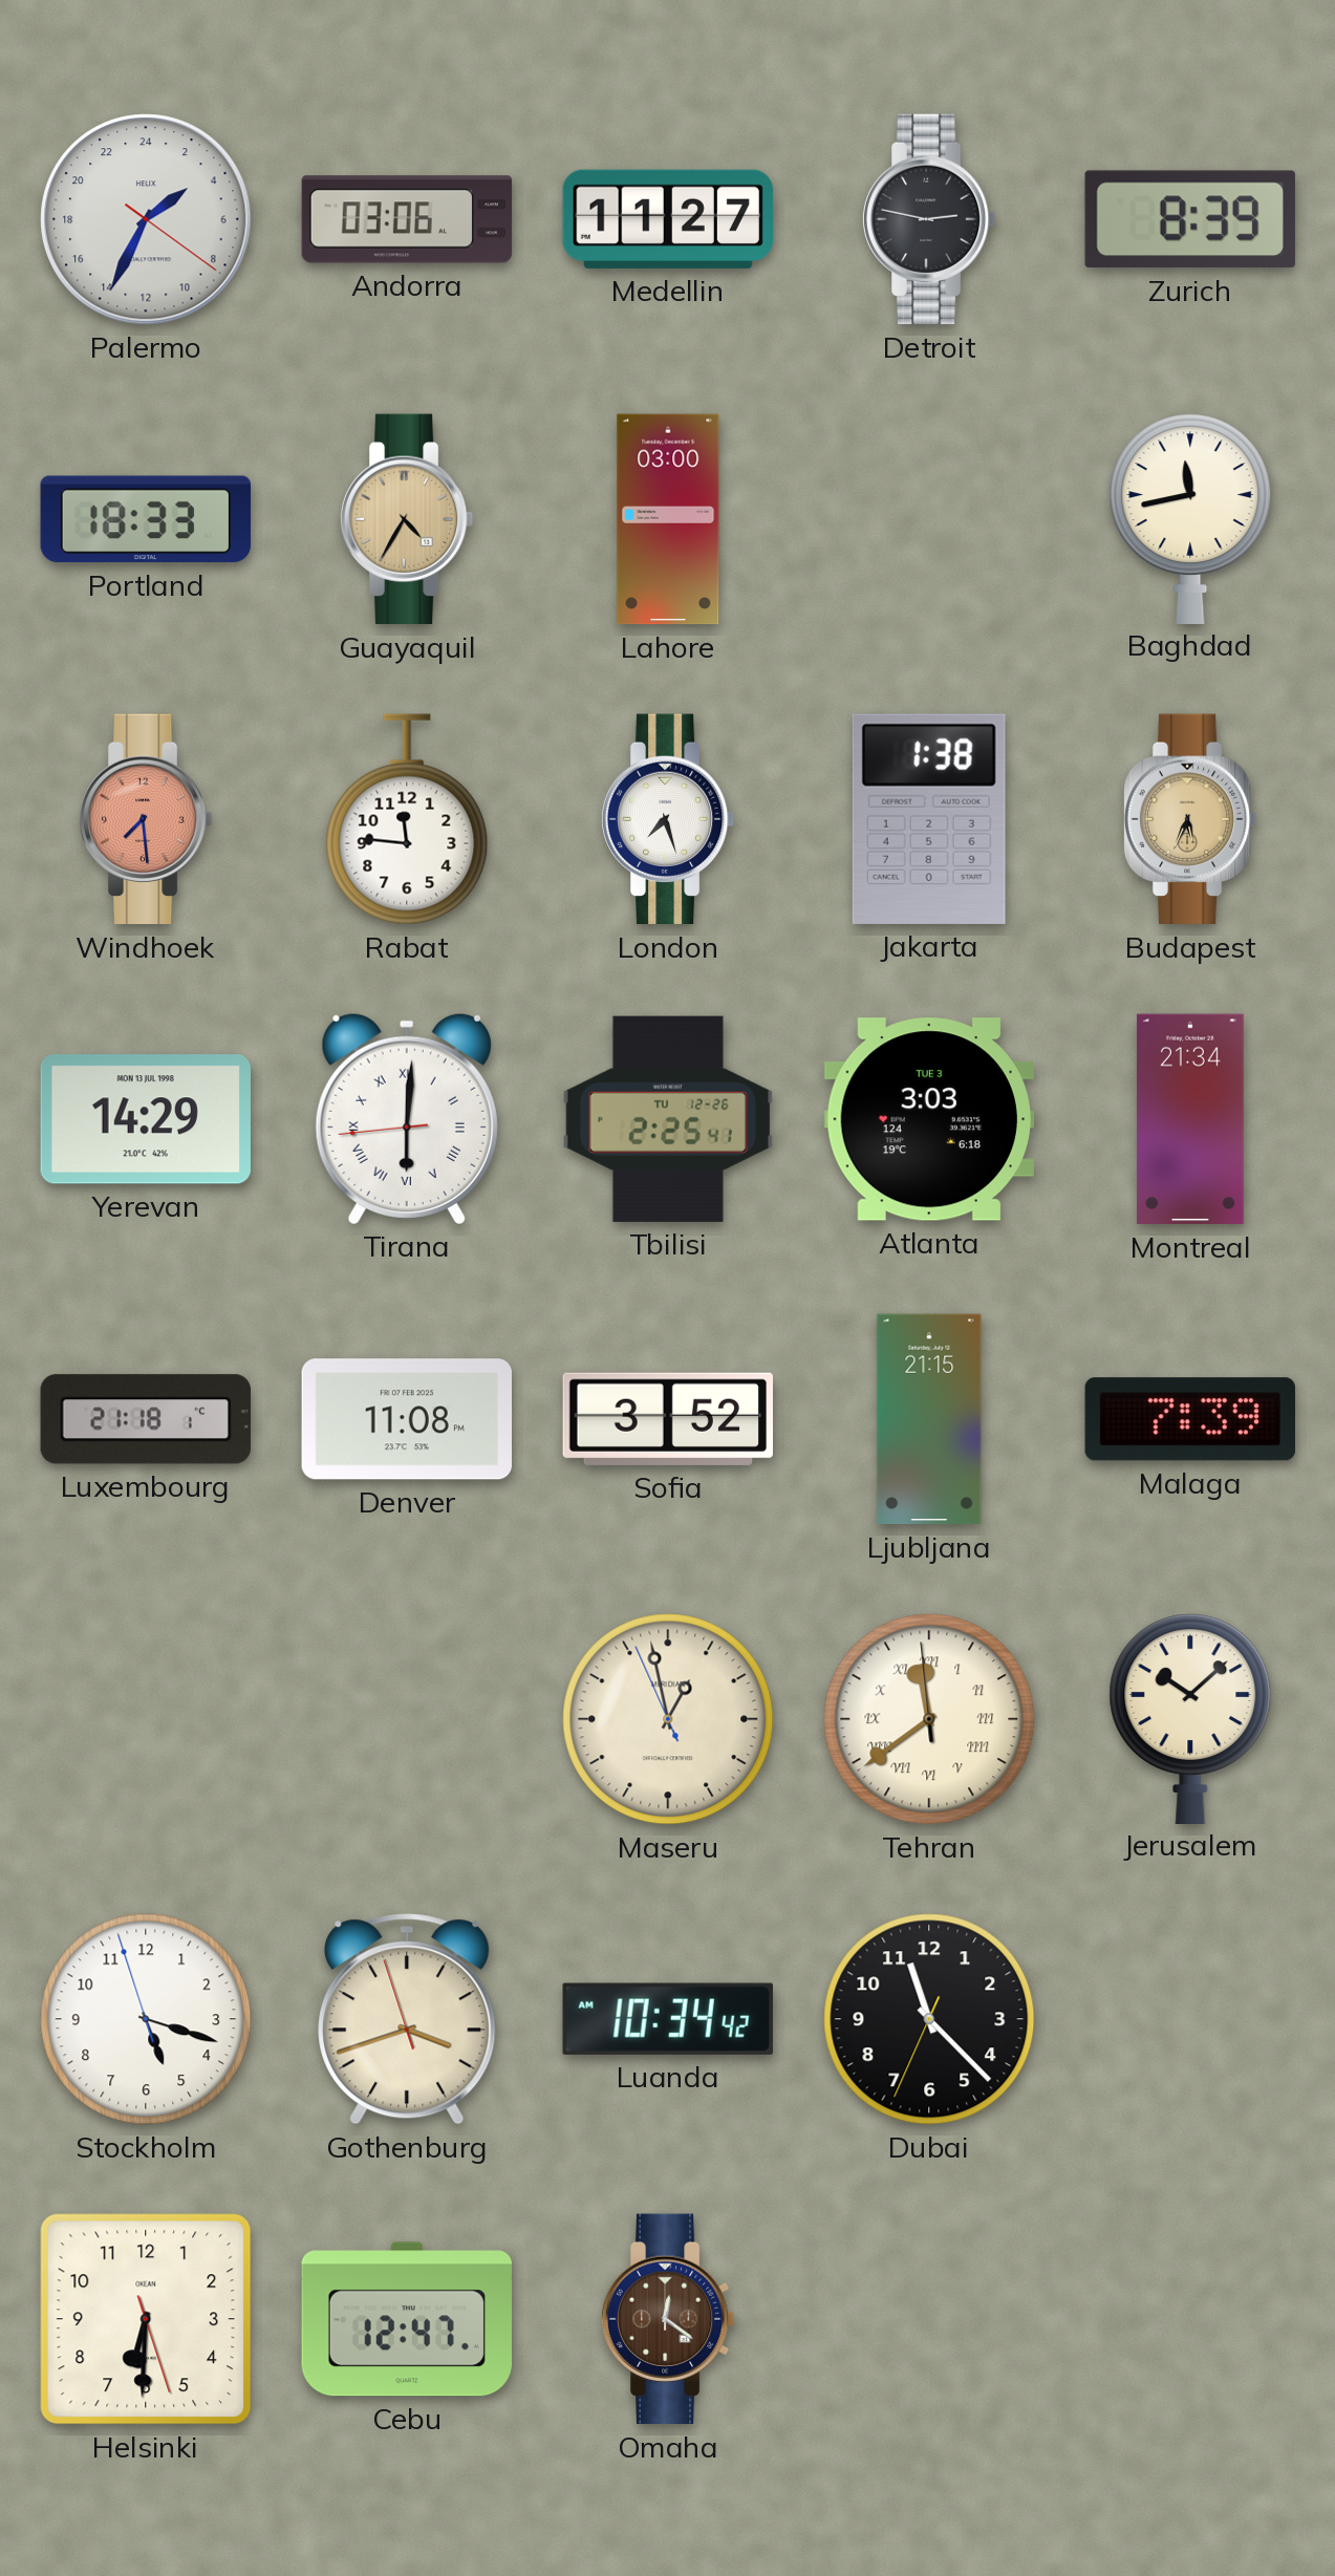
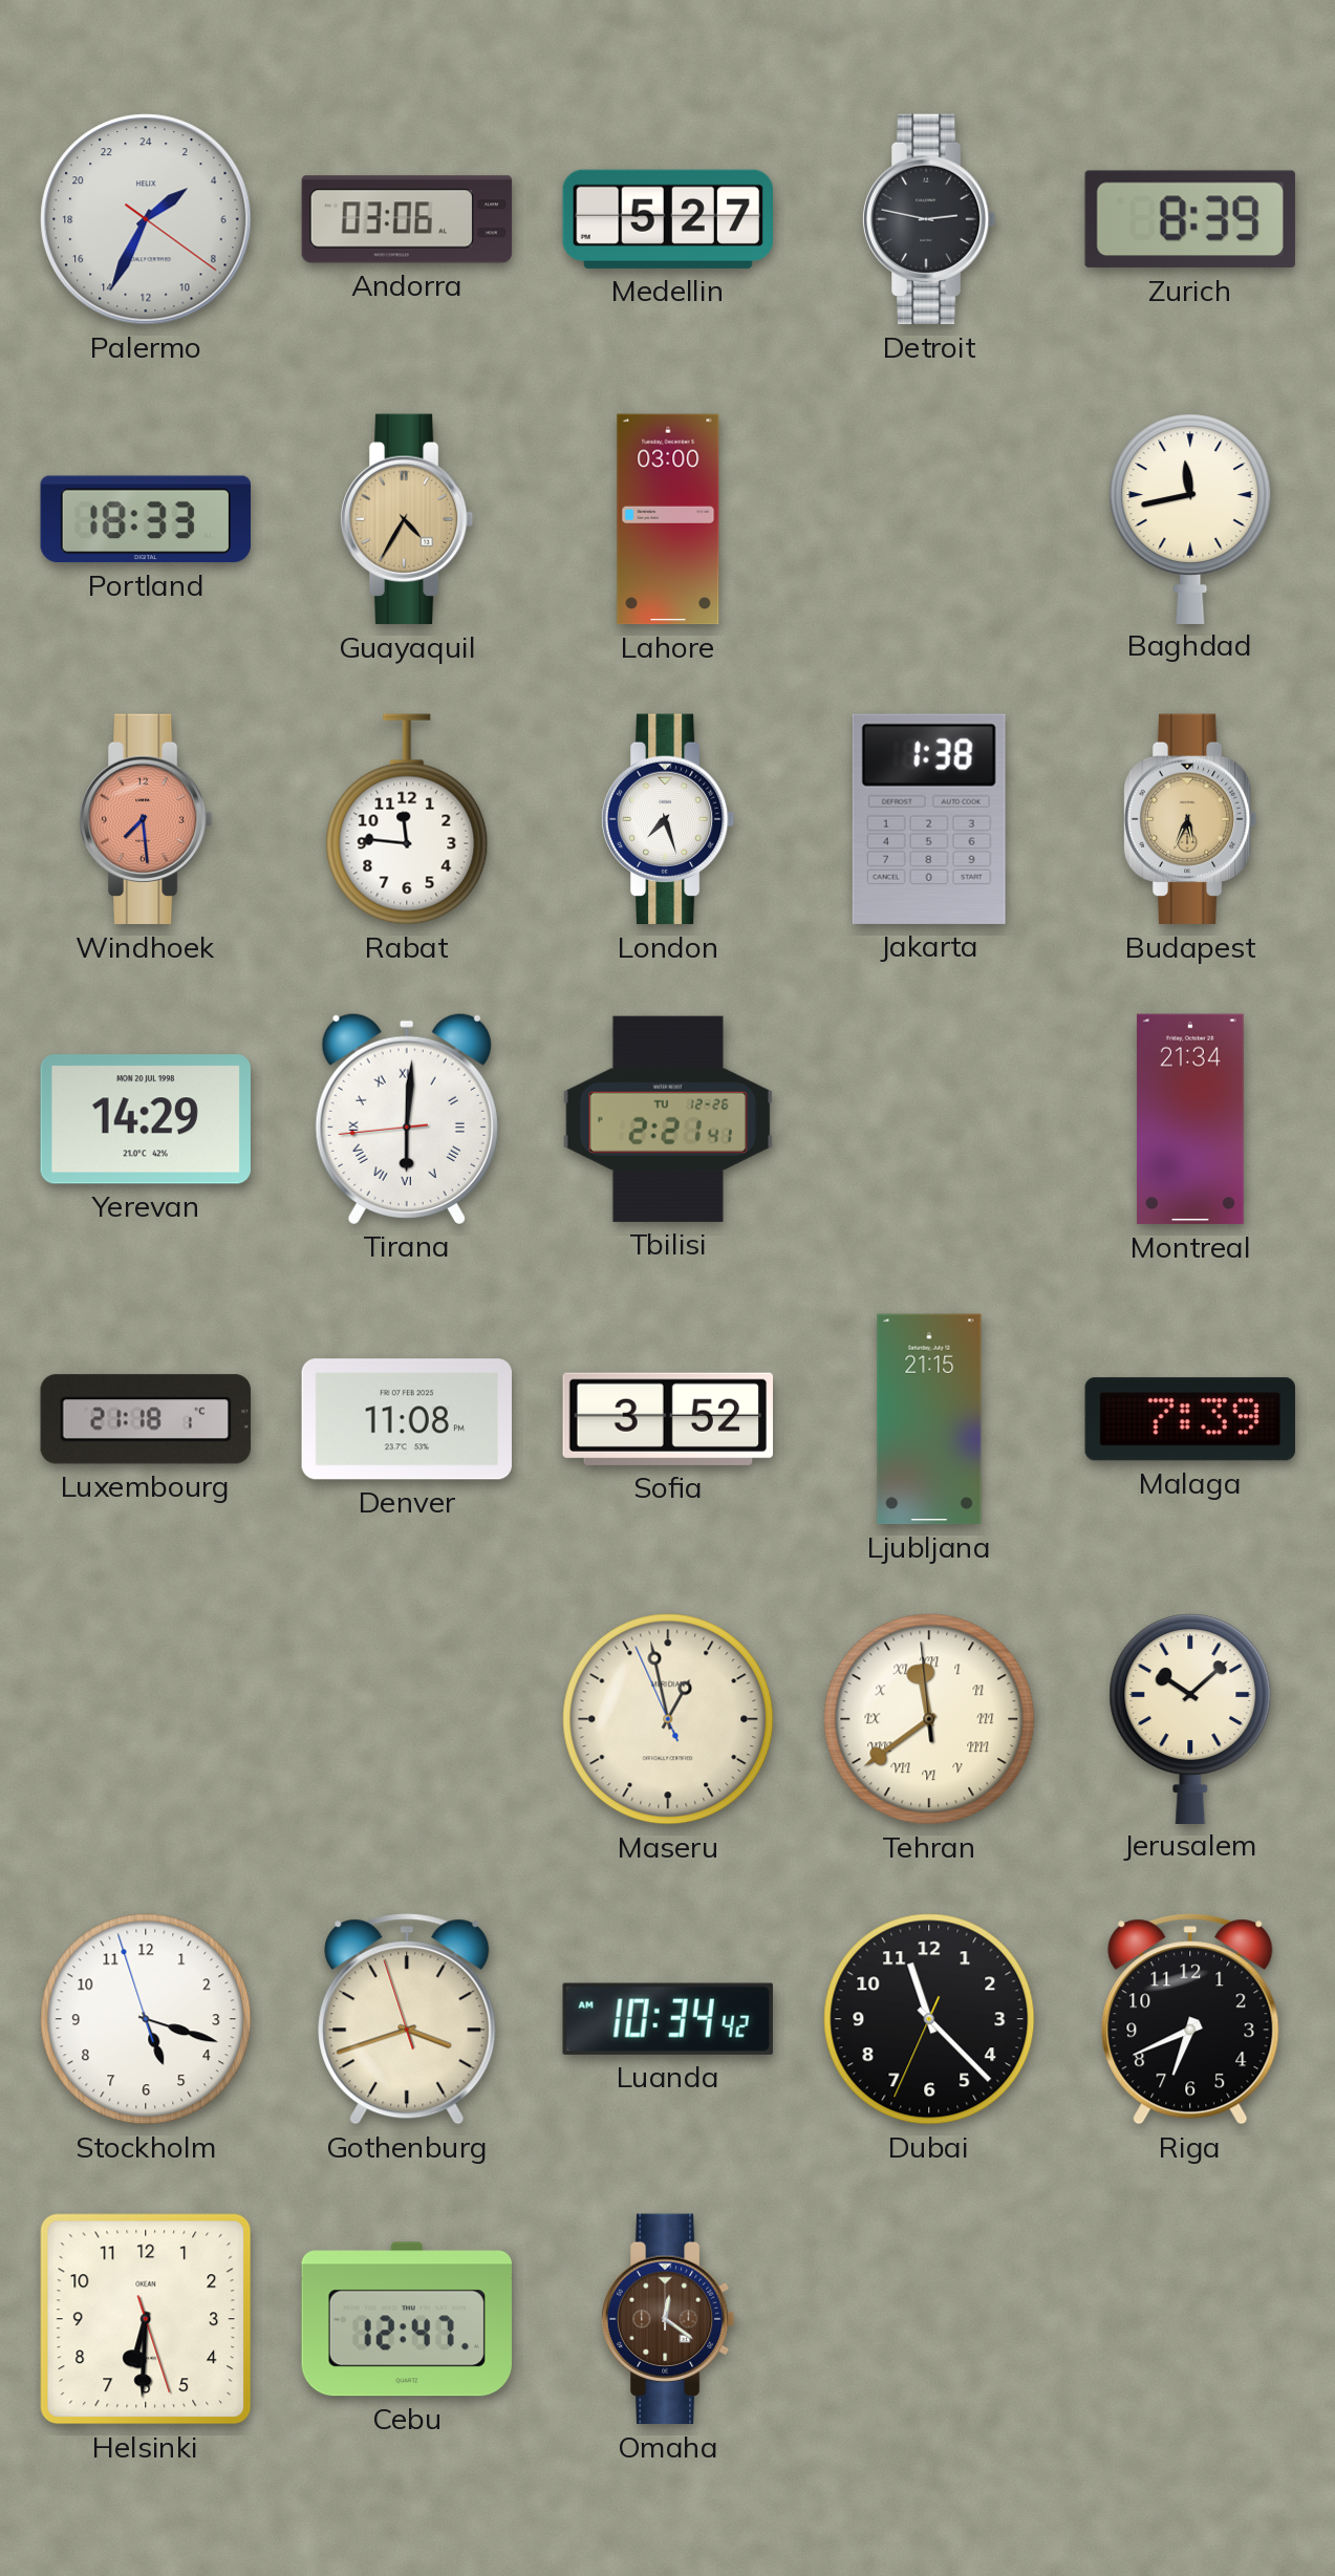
Medellin: 11:27 -> 5:27 (667, 219)
Yerevan date: MON 13 JUL 1998 -> MON 20 JUL 1998 (146, 1119)
Tbilisi: 2:25 -> 2:21 (667, 1119)
Atlanta: 3:03 -> none (928, 1119)
Riga: none -> 6:41 (1190, 2019)
